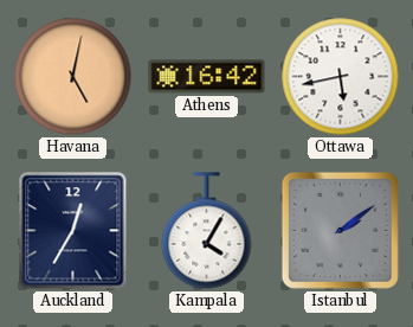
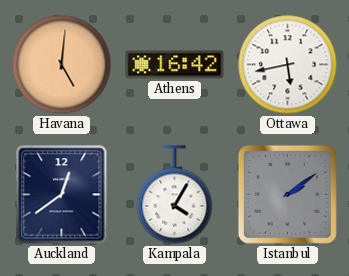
Havana: 5:02 -> 5:01 (62, 65)
Auckland: 12:35 -> 12:39 (62, 195)
